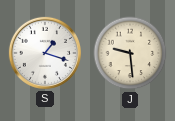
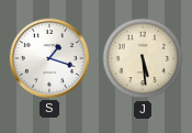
J: 9:29 -> 5:29 (143, 58)
